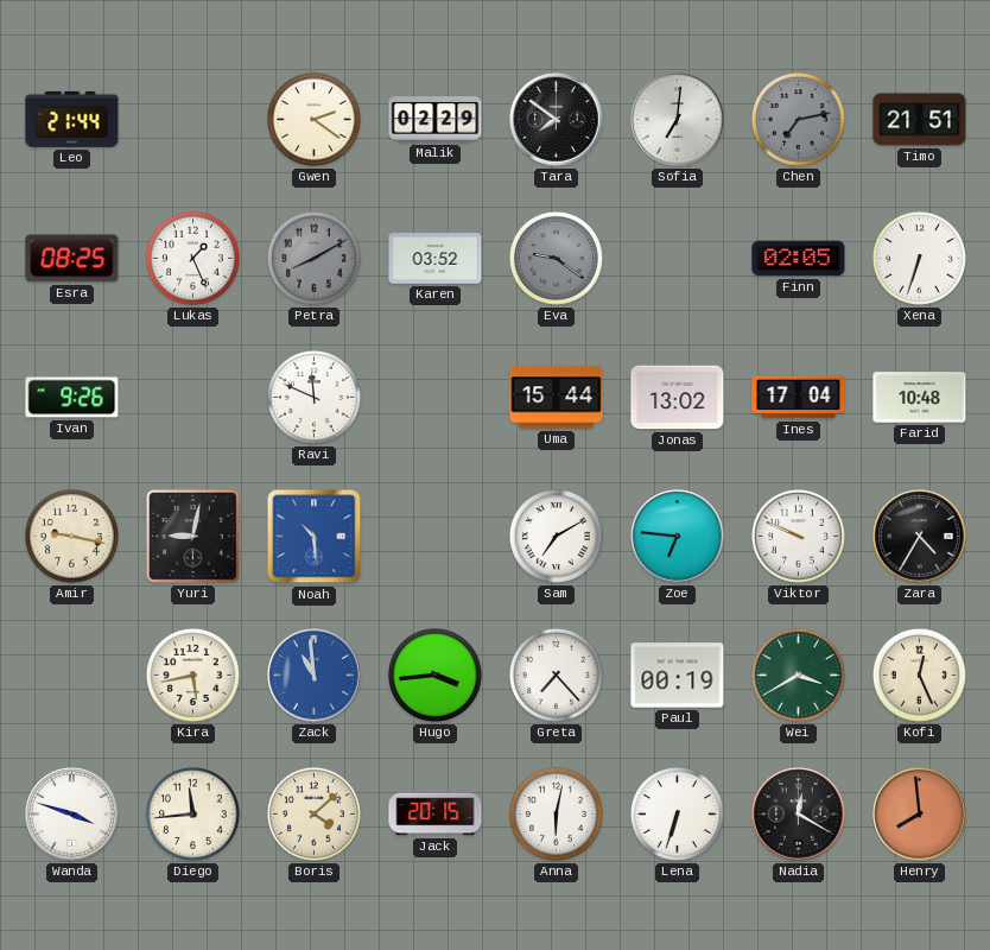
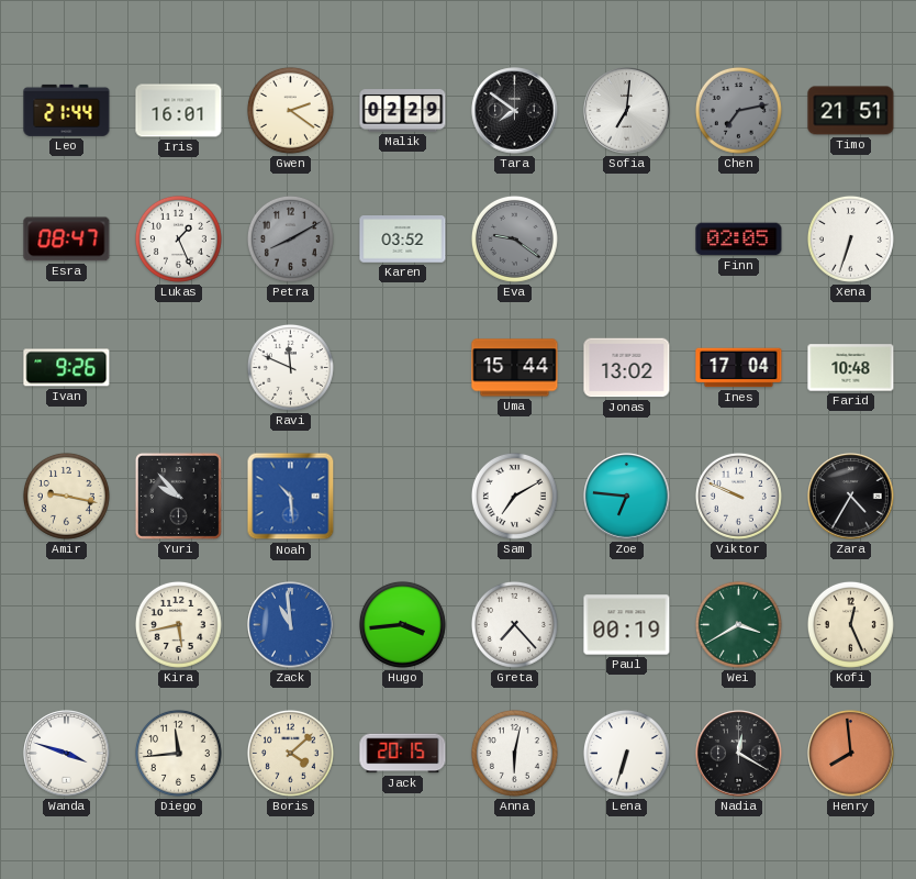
Iris: none -> 16:01 (179, 111)
Esra: 08:25 -> 08:47 (67, 240)
Yuri: 9:02 -> 9:53 (178, 496)
